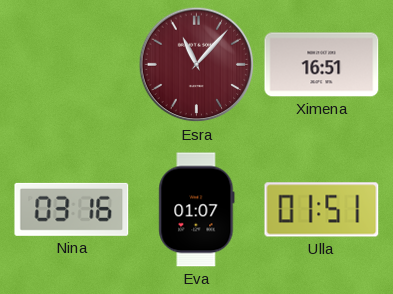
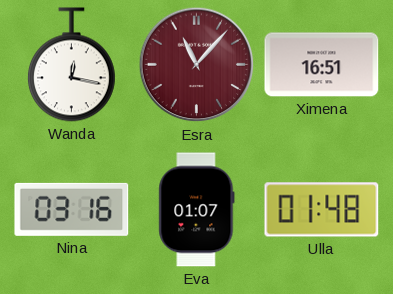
Wanda: none -> 12:17 (71, 65)
Ulla: 01:51 -> 01:48 (322, 210)
